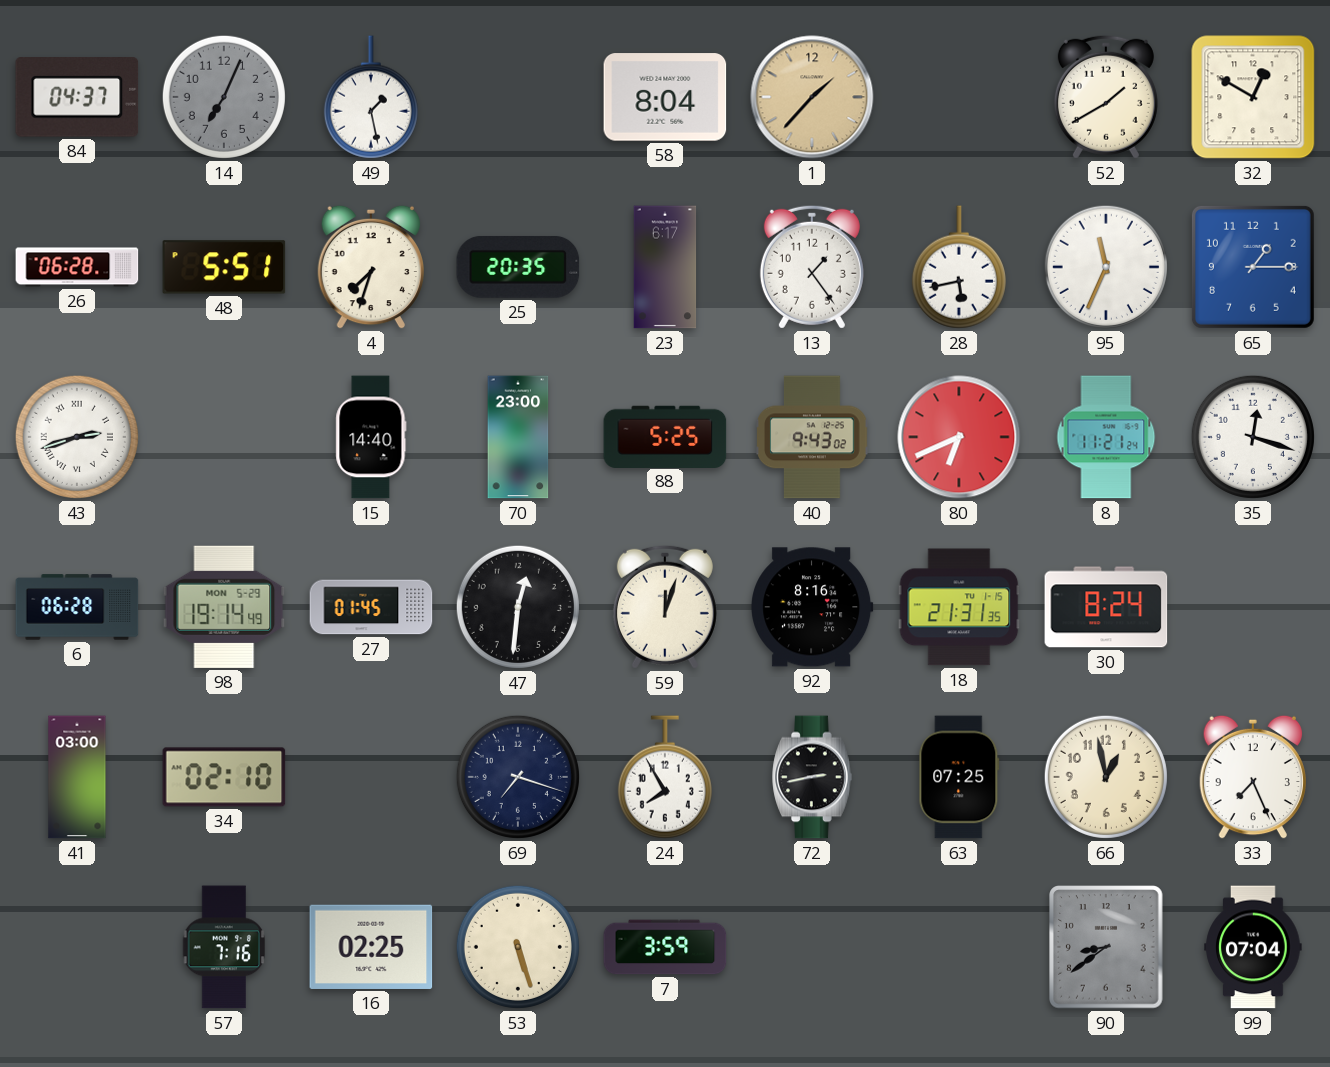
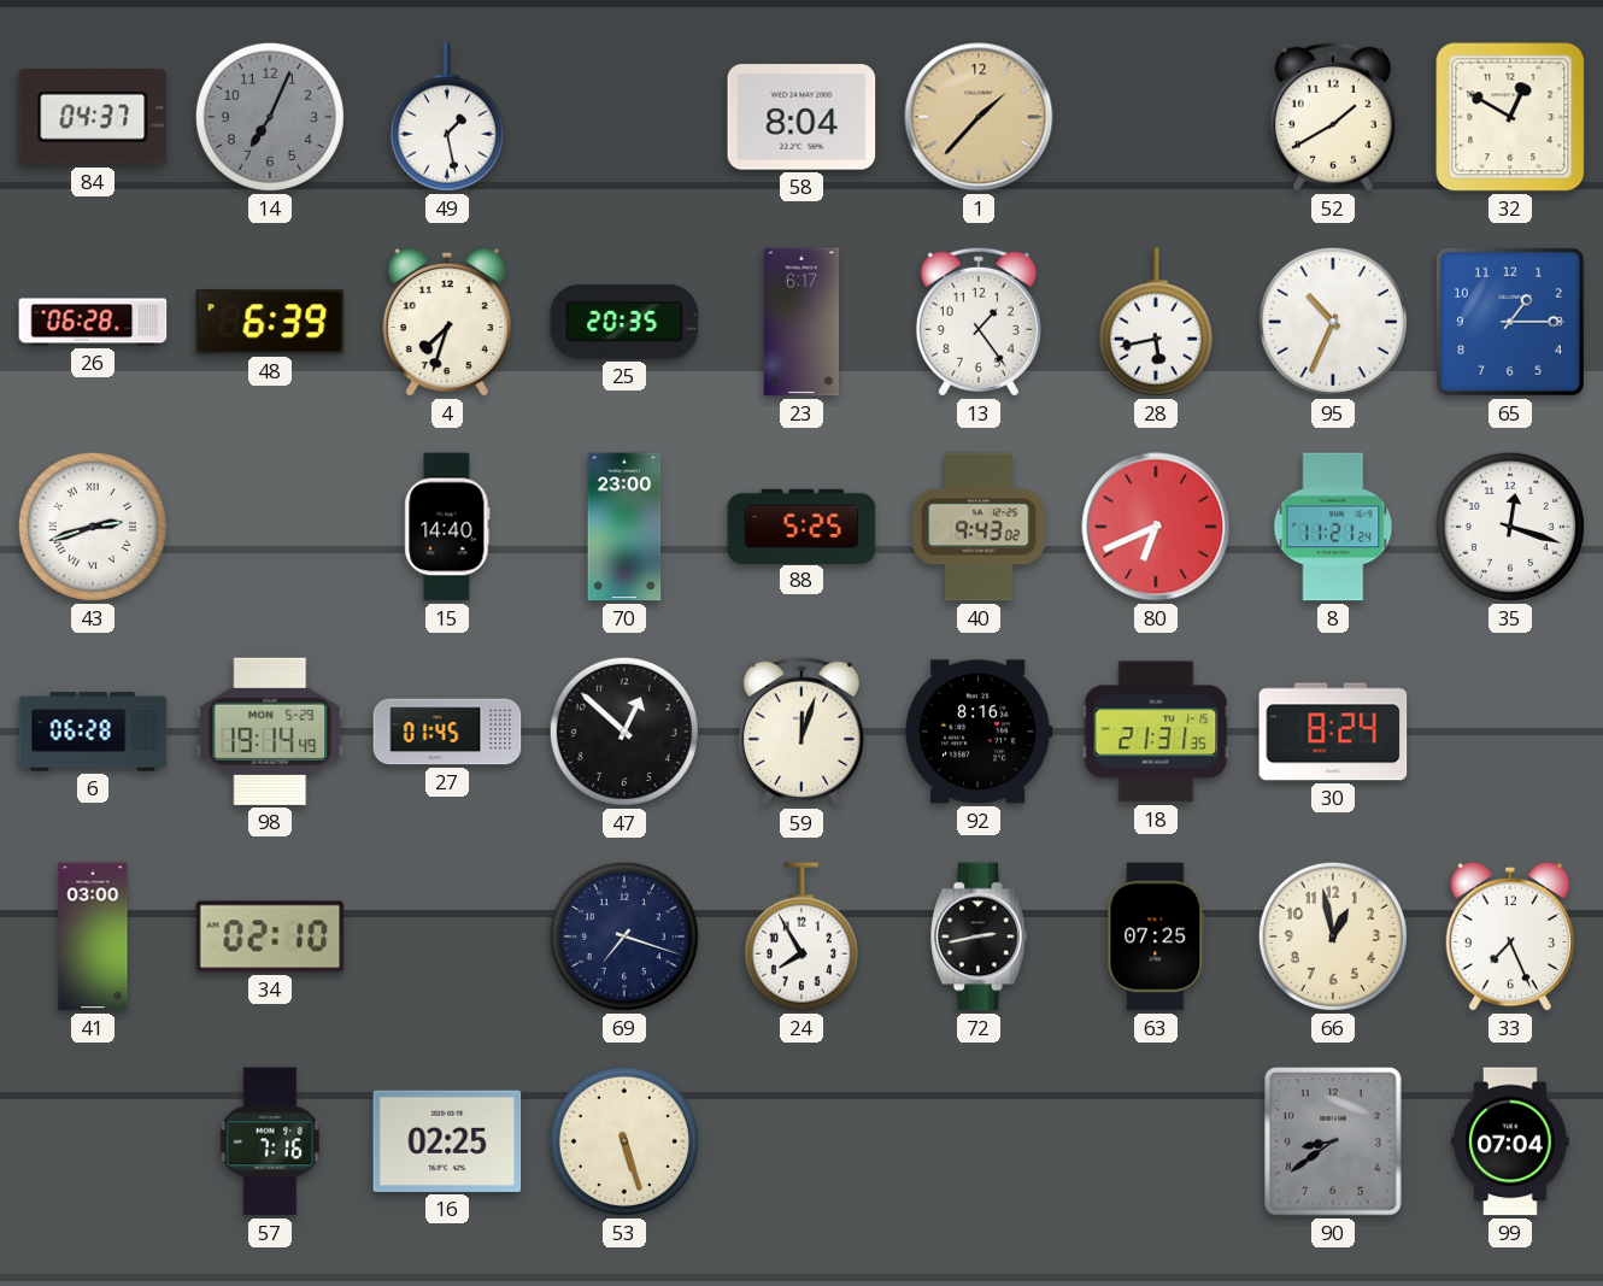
48: 5:51 -> 6:39 (270, 322)
95: 11:34 -> 10:34 (1333, 322)
47: 12:31 -> 12:52 (624, 732)
7: 3:59 -> none (665, 947)
